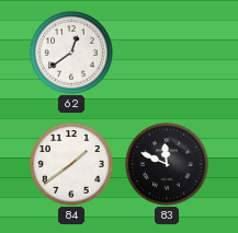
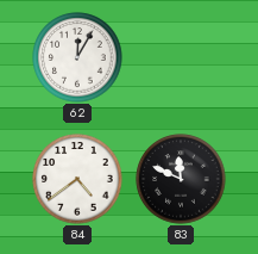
62: 12:39 -> 12:05 (77, 57)
84: 1:39 -> 4:39 (77, 179)
